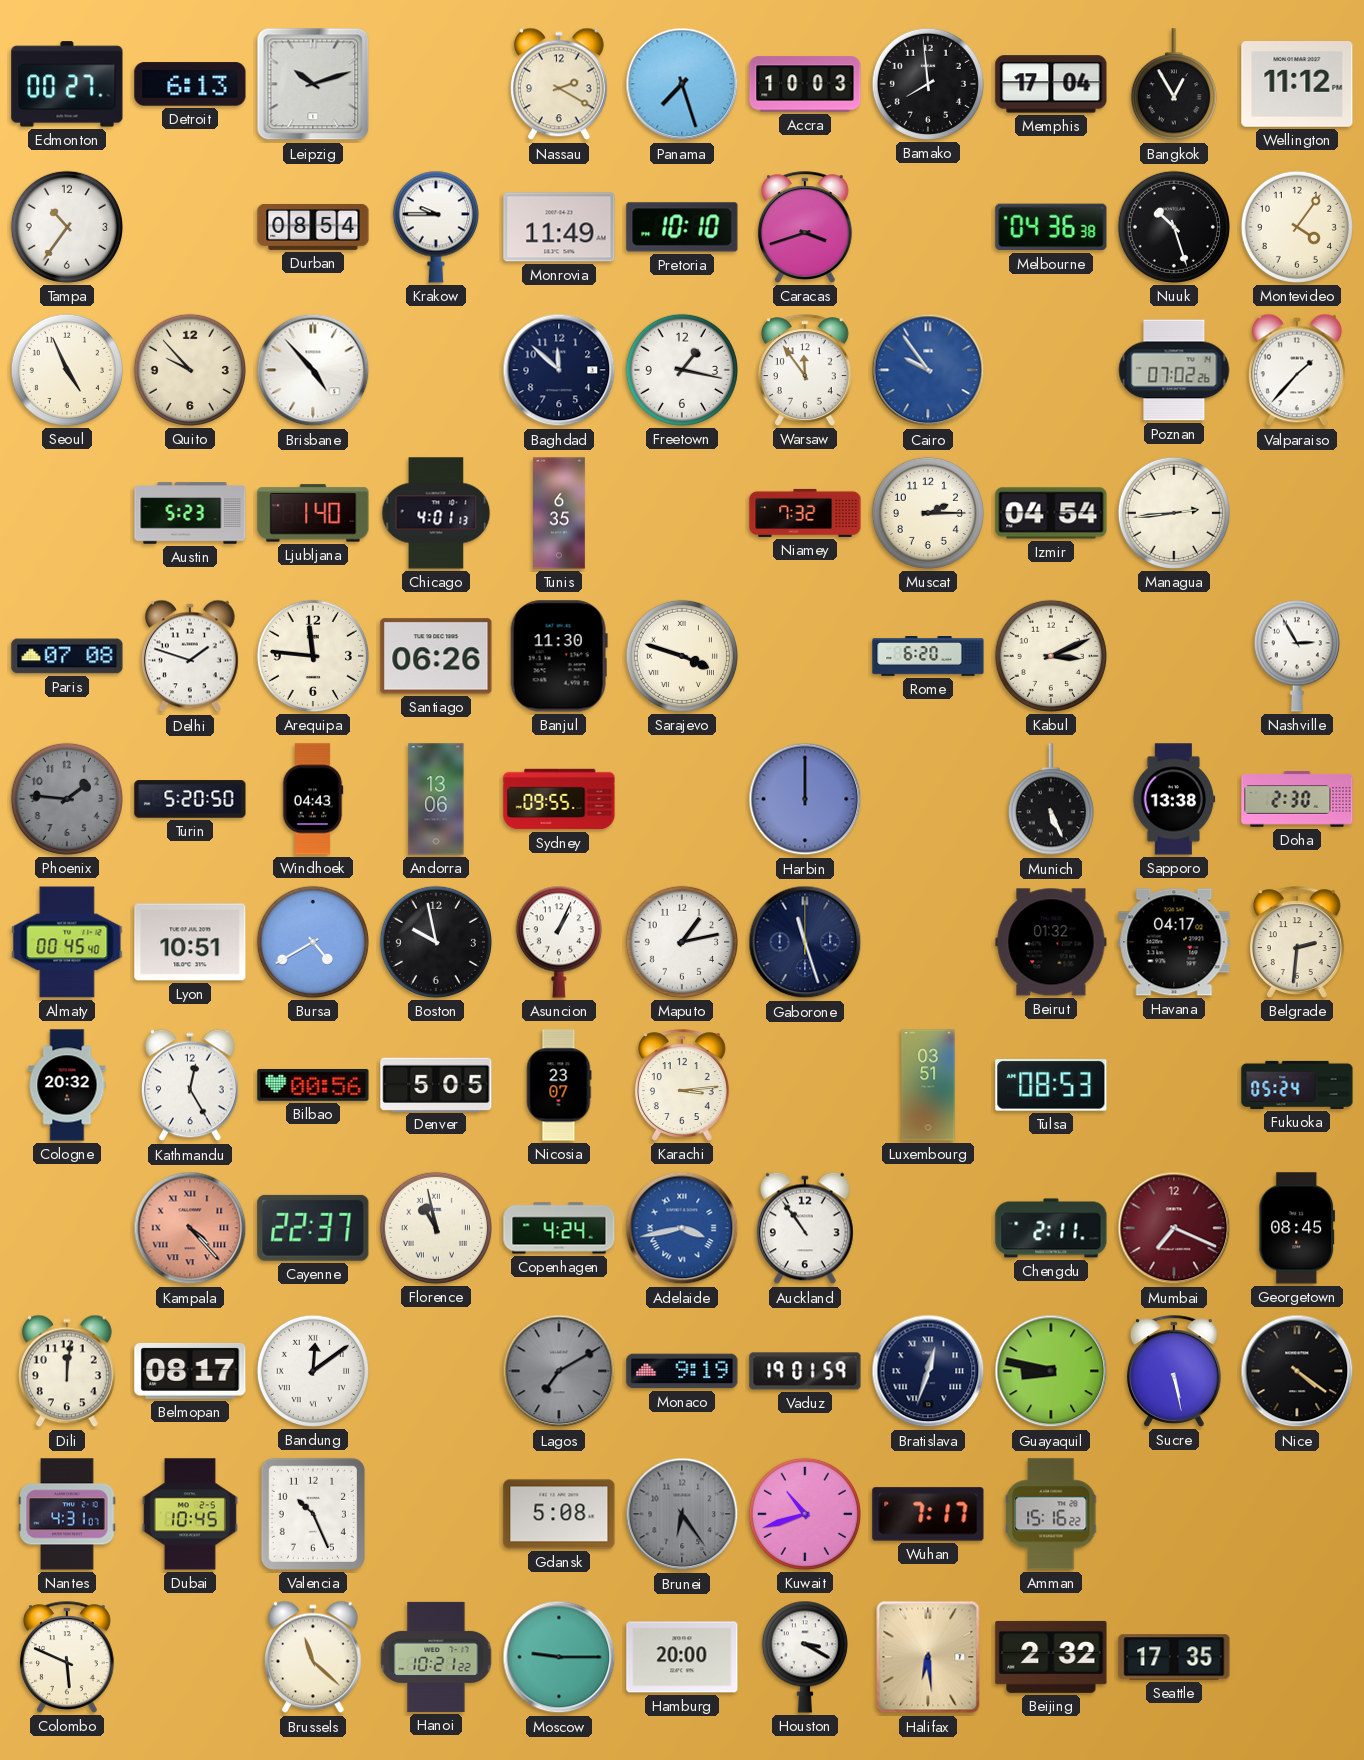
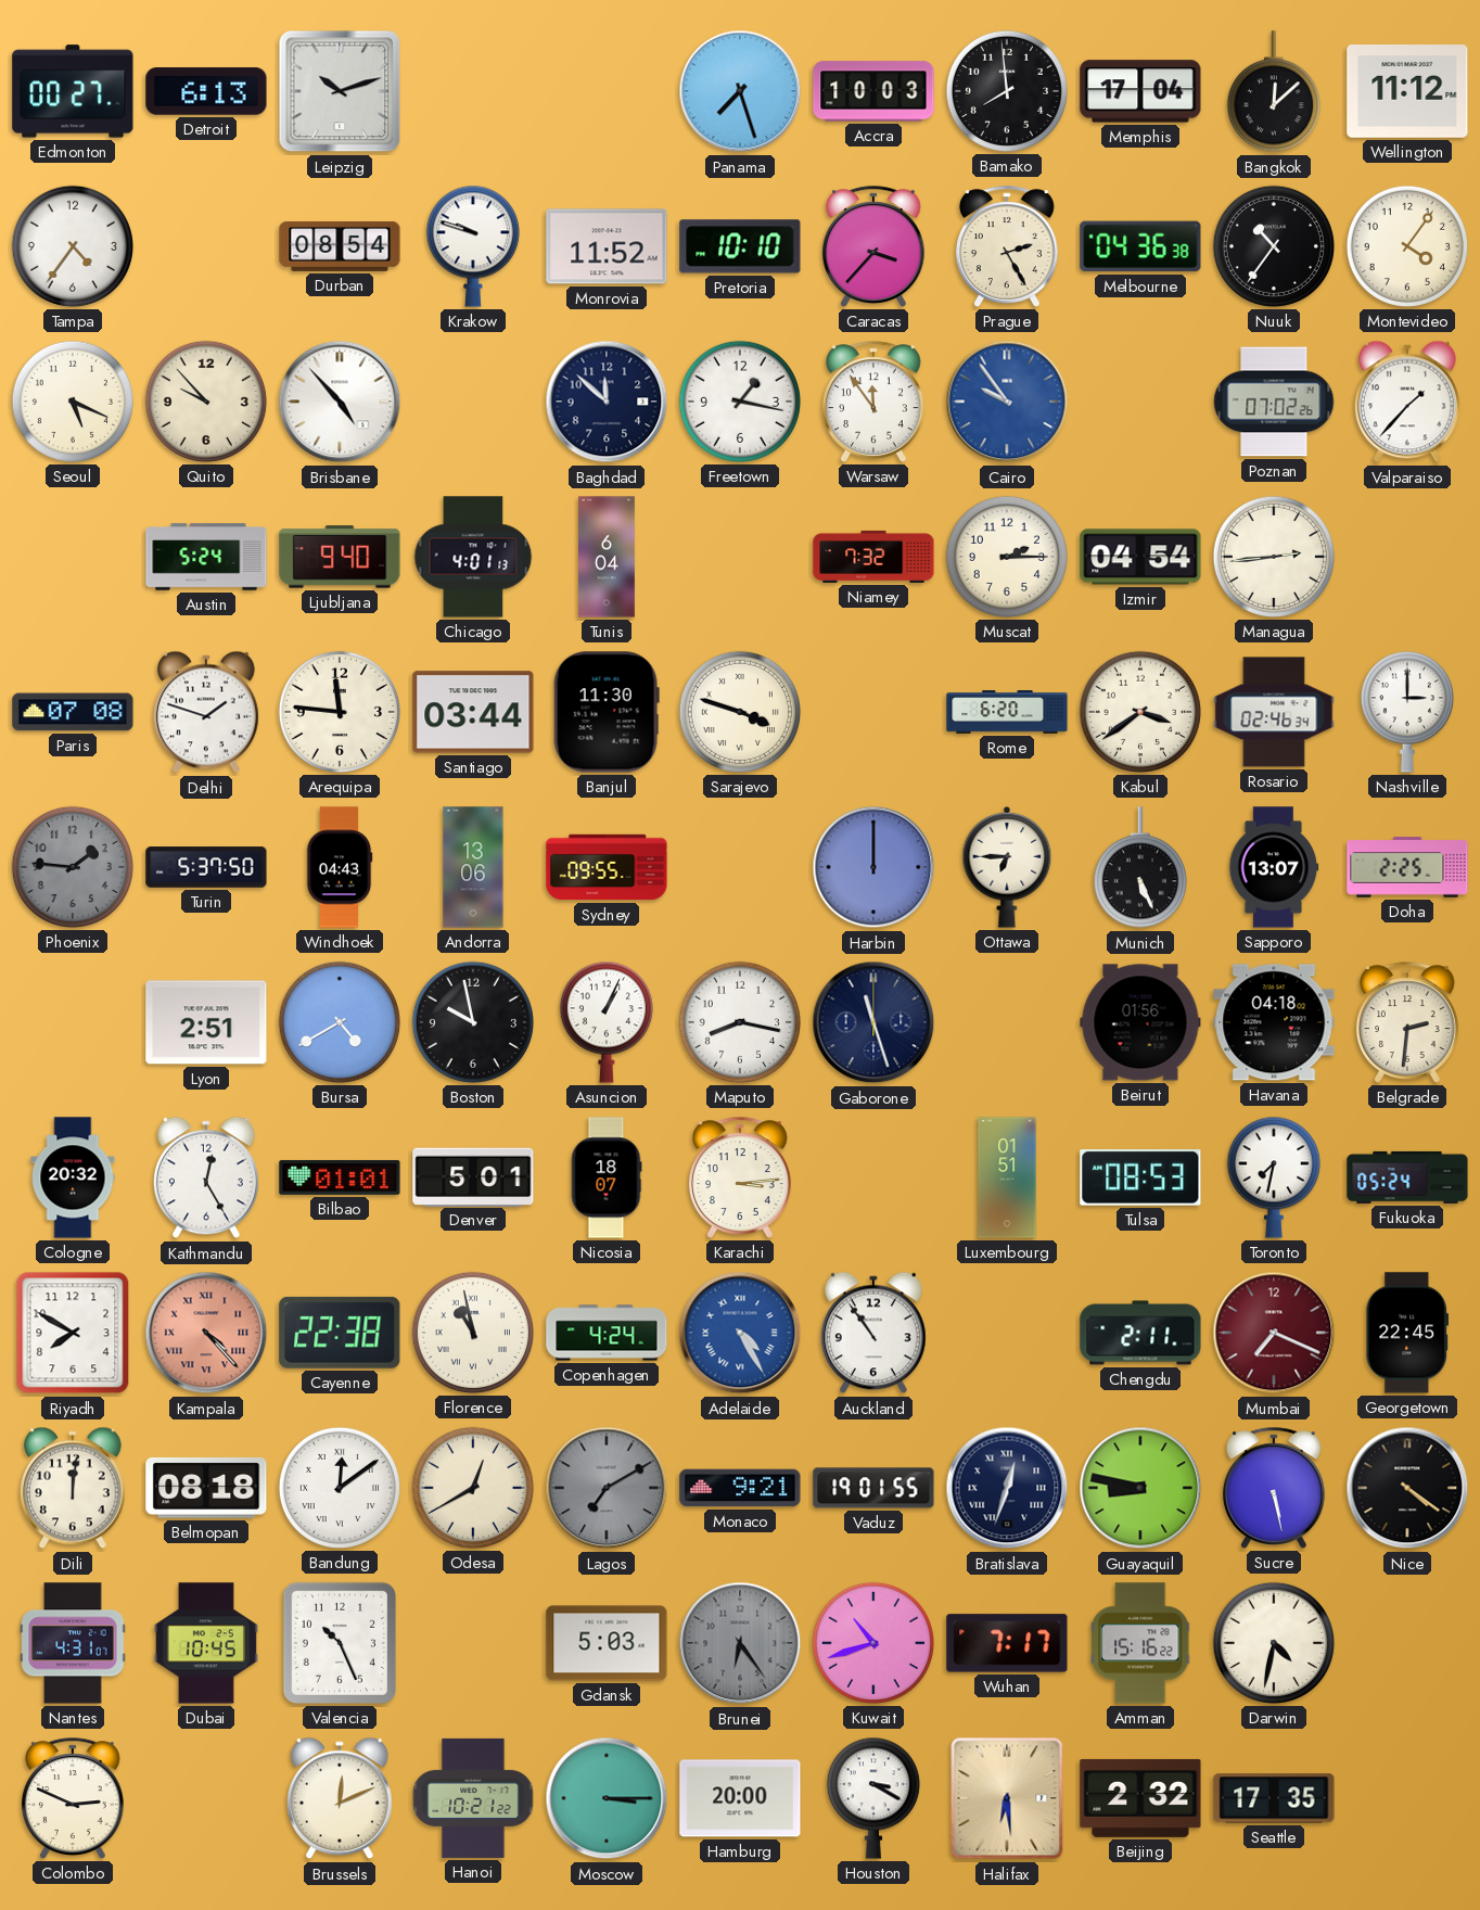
Nassau: 2:20 -> none (559, 84)
Bangkok: 12:55 -> 12:08 (1274, 92)
Tampa: 10:36 -> 4:36 (73, 246)
Krakow: 9:45 -> 9:48 (473, 246)
Monrovia: 11:49 -> 11:52 (607, 246)
Caracas: 3:42 -> 3:37 (873, 246)
Prague: none -> 2:25 (1007, 246)
Nuuk: 10:27 -> 10:36 (1274, 246)
Seoul: 4:56 -> 5:19 (73, 402)
Austin: 5:23 -> 5:24 (206, 557)
Ljubljana: 1:40 -> 9:40 (340, 557)
Tunis: 6:35 -> 6:04 (608, 557)
Santiago: 06:26 -> 03:44 (473, 712)
Kabul: 3:11 -> 3:39 (1140, 712)
Rosario: none -> 02:46 (1274, 712)
Nashville: 2:55 -> 3:00 (1407, 712)
Turin: 5:20 -> 5:37 (206, 867)
Ottawa: none -> 6:45 (1007, 867)
Sapporo: 13:38 -> 13:07 (1274, 867)
Doha: 2:30 -> 2:25 (1407, 867)
Almaty: 00:45 -> none (67, 942)
Lyon: 10:51 -> 2:51 (206, 1022)
Maputo: 1:13 -> 8:17 (740, 1022)
Beirut: 01:32 -> 01:56 (1140, 1022)
Havana: 04:17 -> 04:18 (1274, 1022)
Bilbao: 00:56 -> 01:01 (340, 1177)
Denver: 5:05 -> 5:01 (473, 1176)
Nicosia: 23:07 -> 18:07 (607, 1177)
Luxembourg: 03:51 -> 01:51 (1007, 1177)
Toronto: none -> 7:32 (1274, 1177)
Riyadh: none -> 7:50 (73, 1333)
Cayenne: 22:37 -> 22:38 (340, 1333)
Adelaide: 3:43 -> 4:25 (740, 1333)
Georgetown: 08:45 -> 22:45 (1407, 1333)
Belmopan: 08:17 -> 08:18 (206, 1488)
Odesa: none -> 12:40 (473, 1488)
Monaco: 9:19 -> 9:21 (740, 1488)
Vaduz: 19:01:59 -> 19:01:55 (873, 1488)
Gdansk: 5:08 -> 5:03 (607, 1643)
Darwin: none -> 4:32 (1274, 1643)
Colombo: 5:49 -> 2:49 (73, 1798)
Brussels: 11:22 -> 12:11 (340, 1798)
Moscow: 9:15 -> 3:15 (607, 1798)
